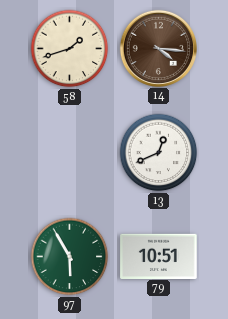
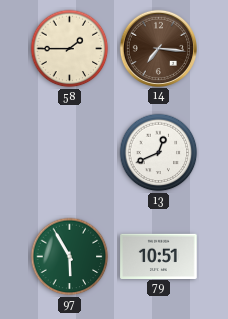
58: 1:42 -> 1:45 (70, 49)
14: 4:16 -> 7:16 (158, 48)
